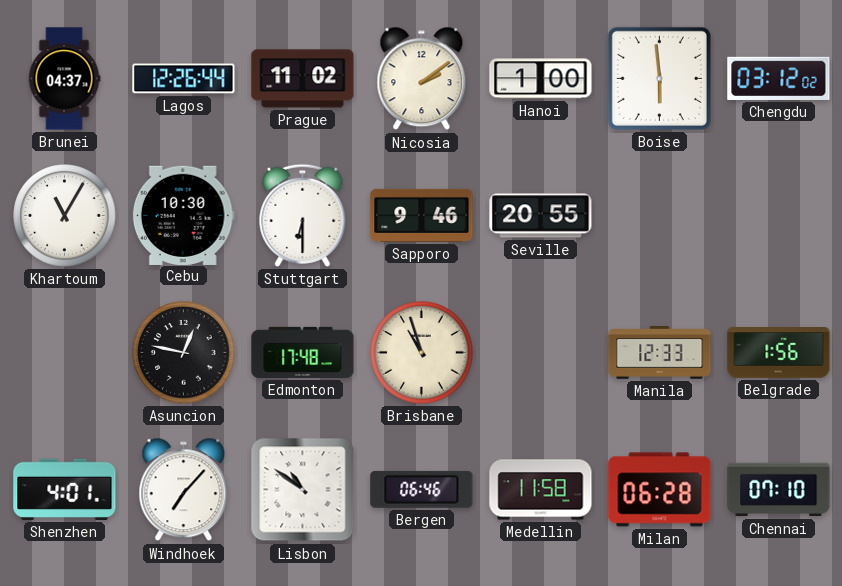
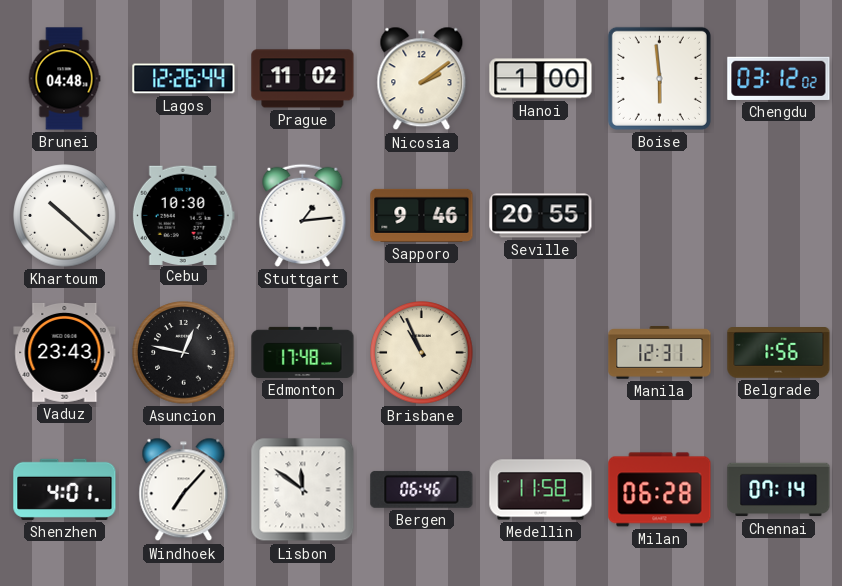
Brunei: 04:37 -> 04:48 (64, 79)
Khartoum: 11:05 -> 10:22 (65, 216)
Stuttgart: 6:30 -> 1:14 (303, 215)
Vaduz: none -> 23:43 (65, 352)
Brisbane: 10:57 -> 10:56 (422, 353)
Manila: 12:33 -> 12:31 (660, 353)
Lisbon: 10:51 -> 11:51 (303, 490)
Chennai: 07:10 -> 07:14 (779, 490)
